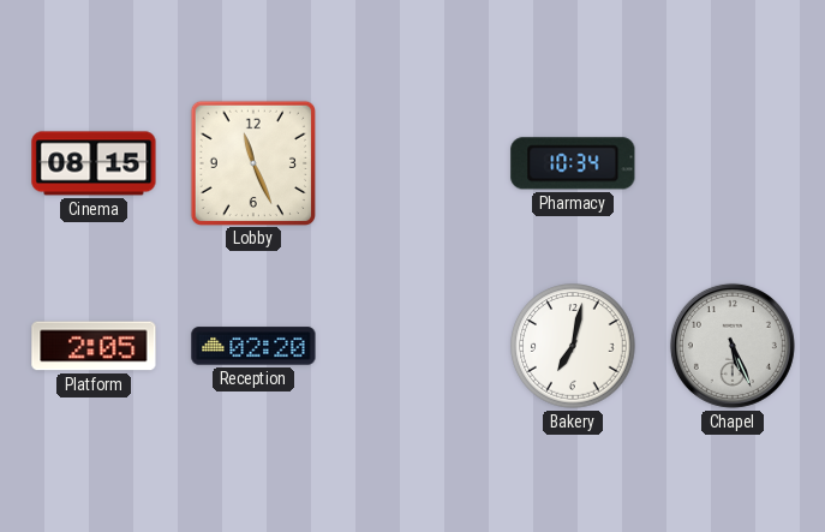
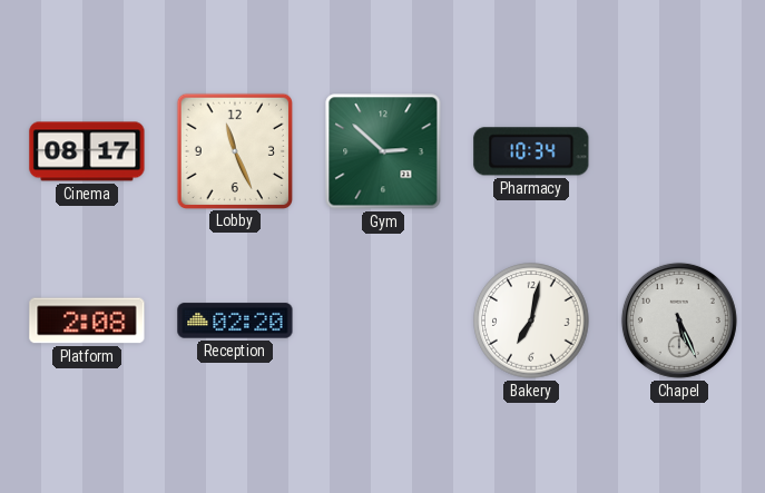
Cinema: 08:15 -> 08:17 (87, 151)
Gym: none -> 2:52 (383, 151)
Platform: 2:05 -> 2:08 (87, 321)
